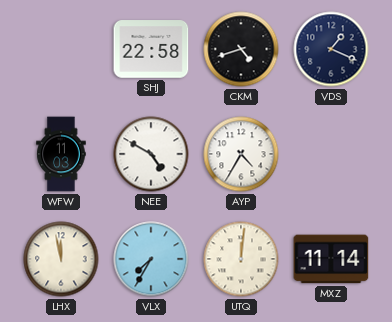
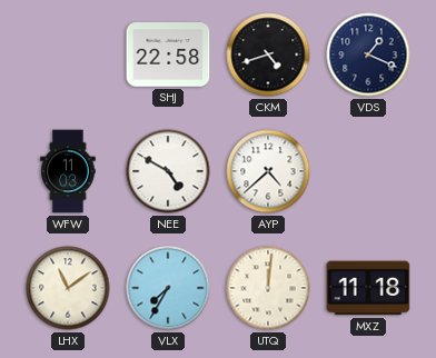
AYP: 4:35 -> 4:38 (268, 171)
LHX: 11:58 -> 11:09 (68, 288)
MXZ: 11:14 -> 11:18 (368, 288)
